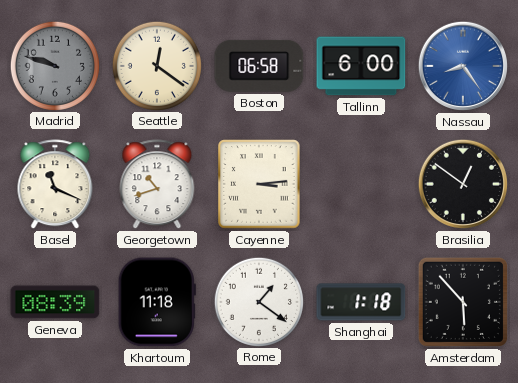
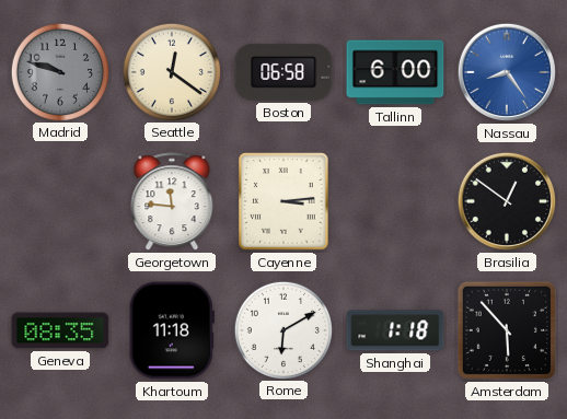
Basel: 11:19 -> none (55, 185)
Georgetown: 10:42 -> 11:46 (172, 202)
Geneva: 08:39 -> 08:35 (60, 330)
Rome: 1:21 -> 6:10 (282, 329)
